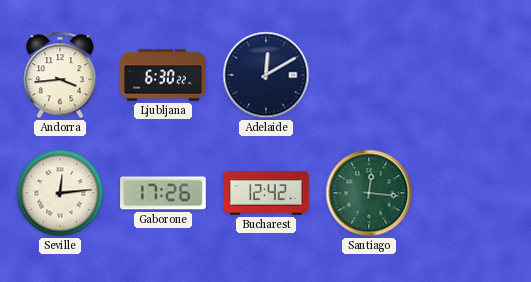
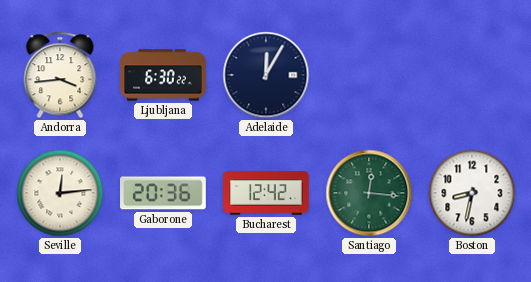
Adelaide: 12:10 -> 12:05 (266, 75)
Gaborone: 17:26 -> 20:36 (164, 193)
Boston: none -> 8:32 (472, 193)
